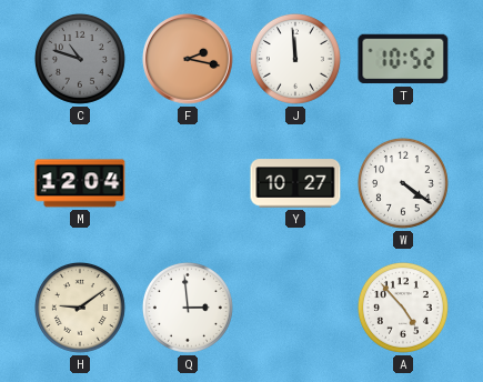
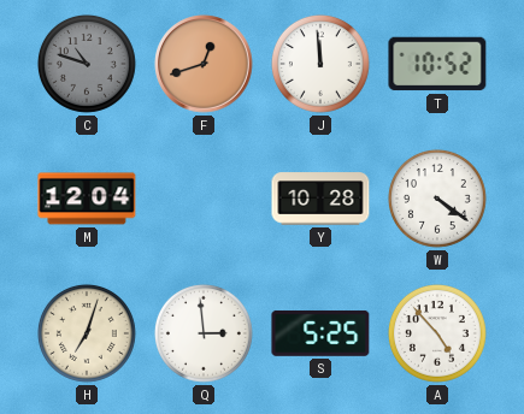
F: 2:17 -> 12:42 (204, 64)
Y: 10:27 -> 10:28 (320, 199)
H: 9:09 -> 7:03 (87, 333)
S: none -> 5:25 (320, 333)
